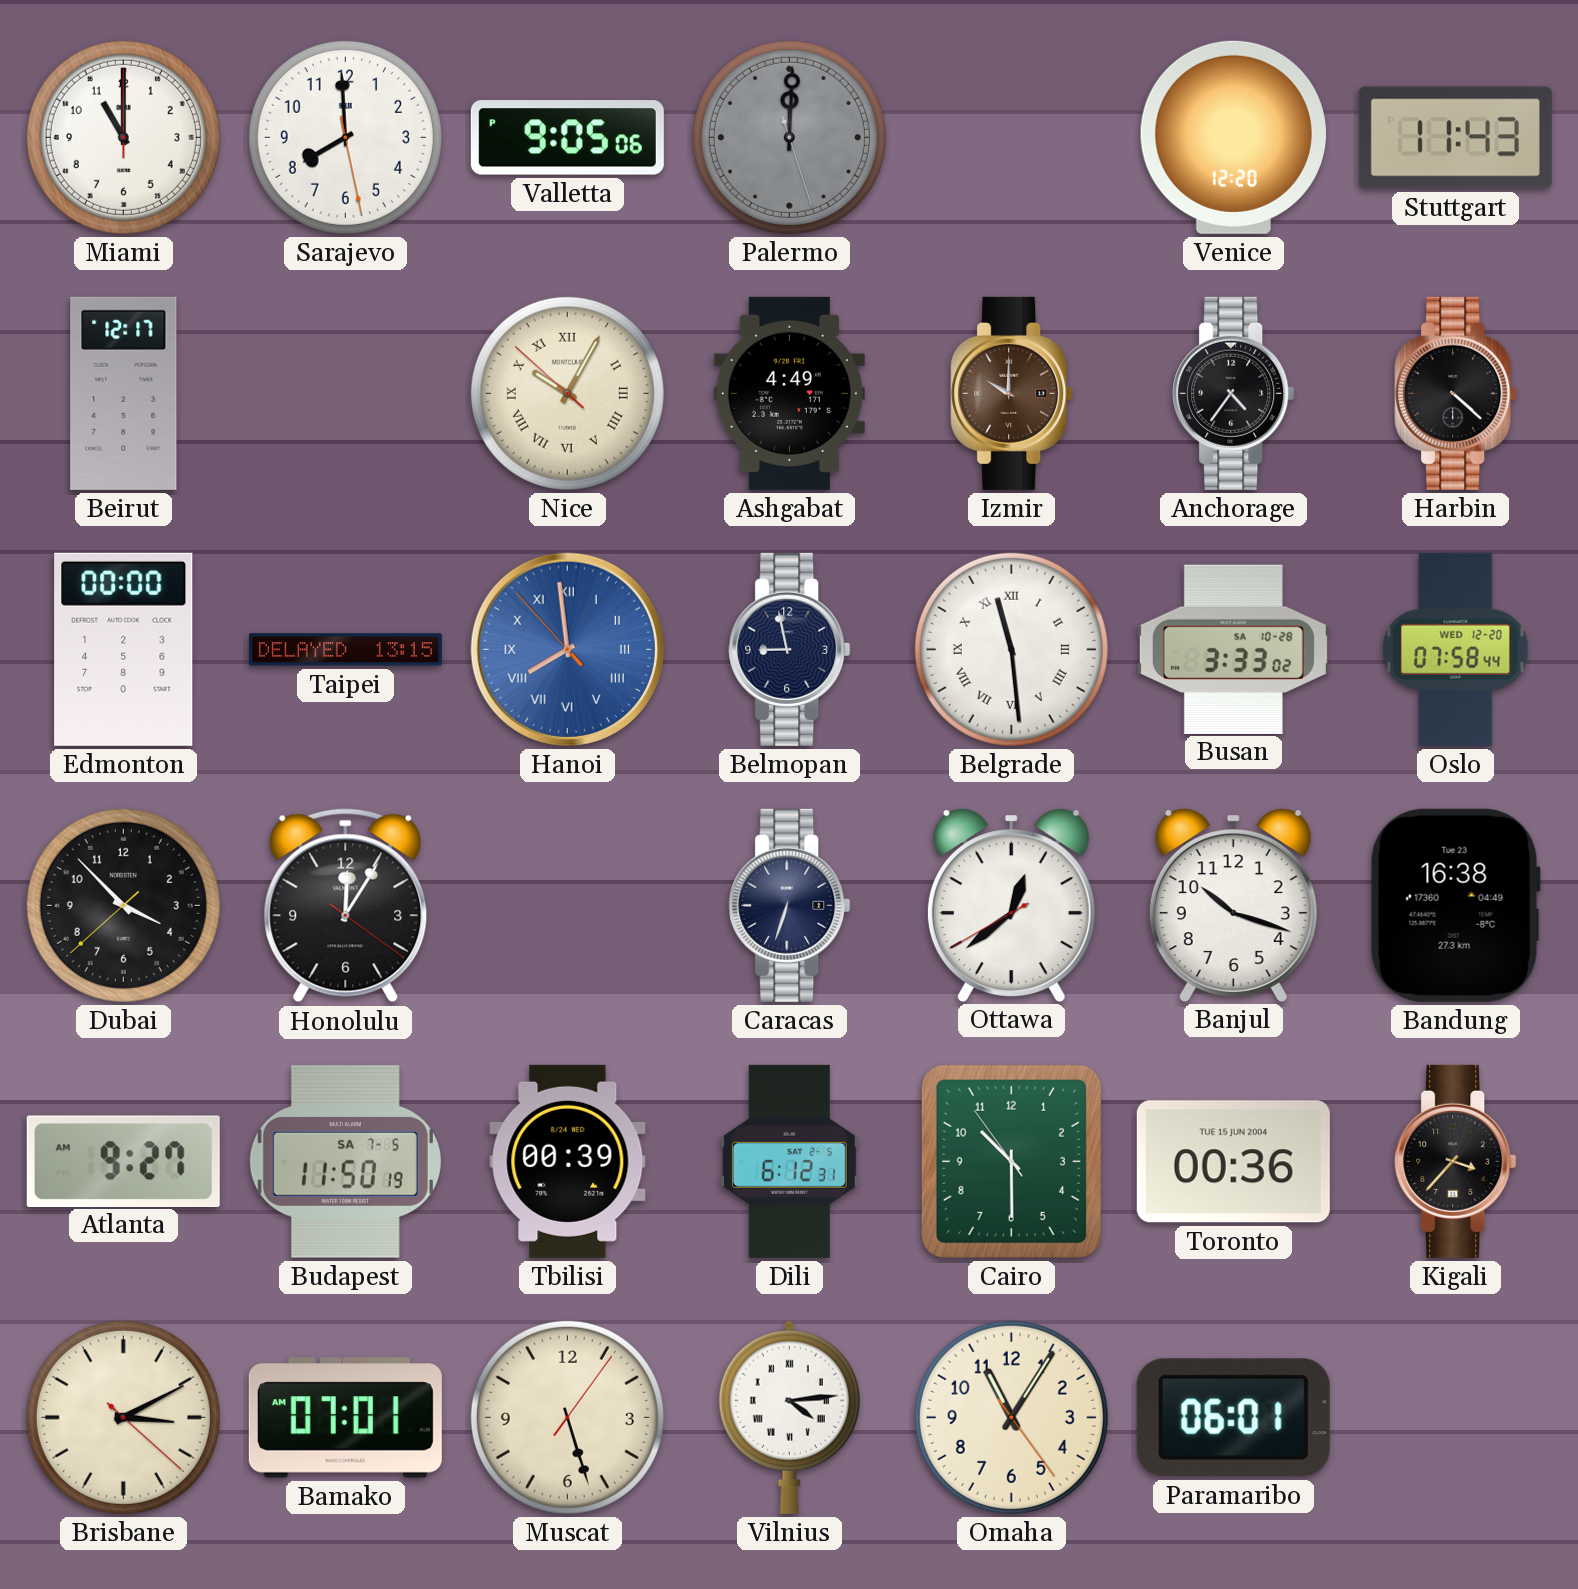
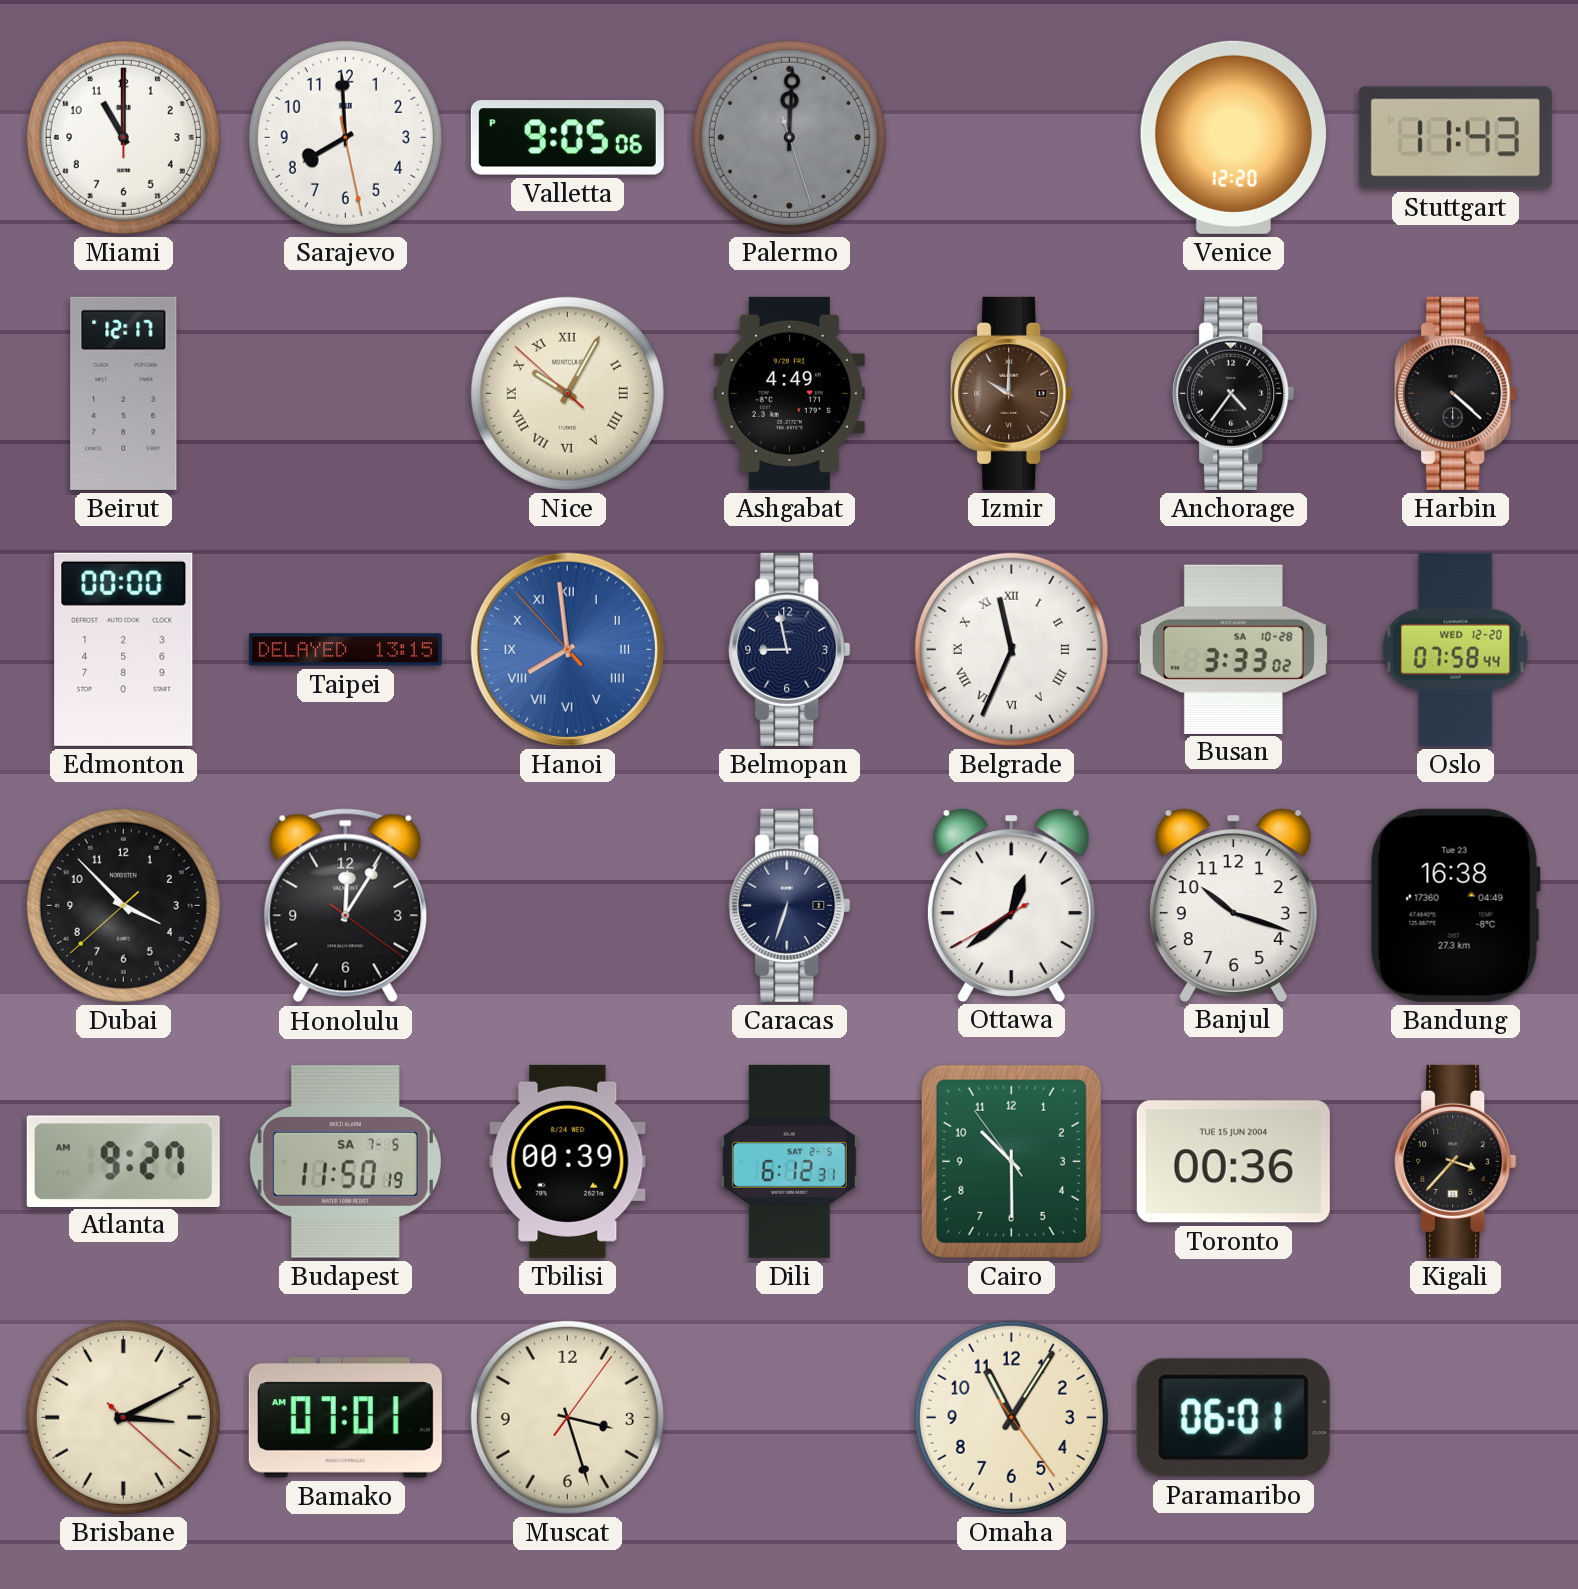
Belgrade: 11:29 -> 11:34 (1011, 649)
Muscat: 5:27 -> 3:27 (567, 1417)
Vilnius: 4:14 -> none (789, 1417)
